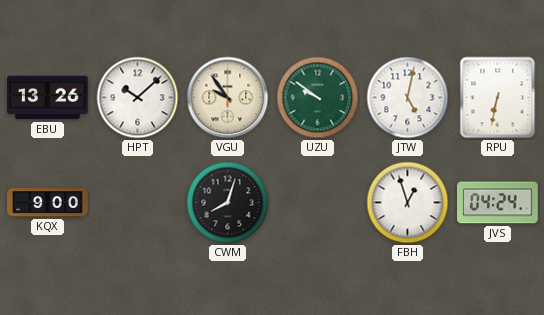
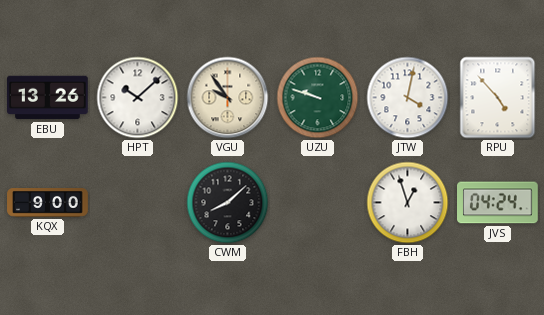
UZU: 9:51 -> 9:48 (318, 98)
JTW: 5:02 -> 4:02 (408, 98)
RPU: 6:32 -> 4:53 (498, 98)
CWM: 8:03 -> 8:08 (228, 203)
